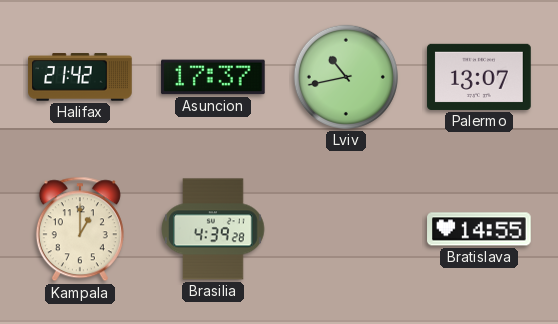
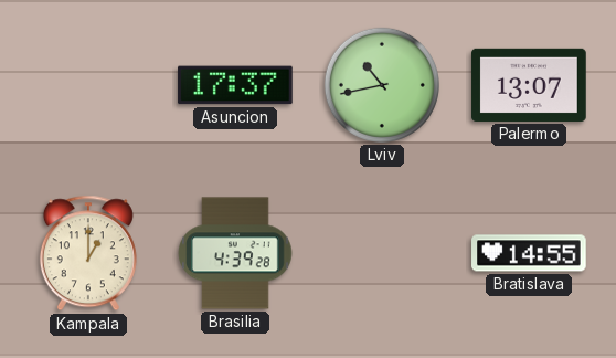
Halifax: 21:42 -> none (80, 77)
